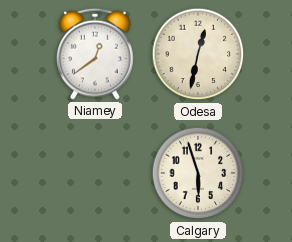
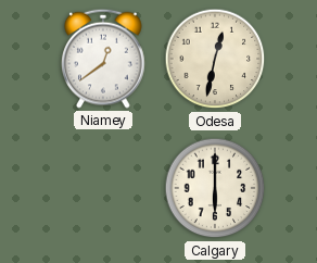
Calgary: 5:57 -> 6:00 (215, 188)
